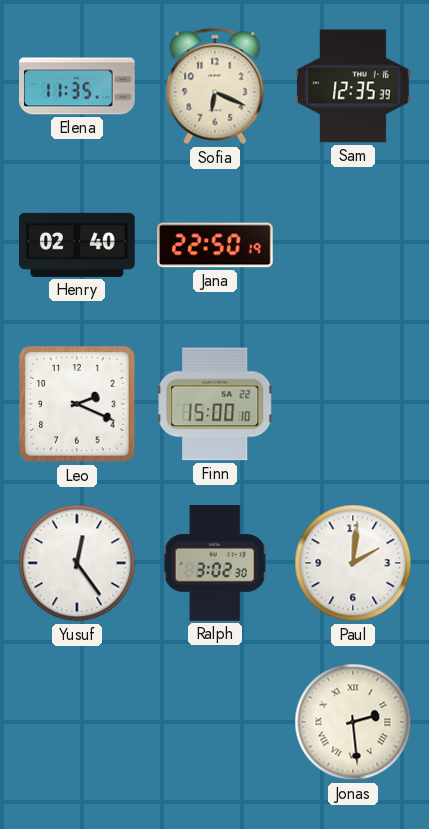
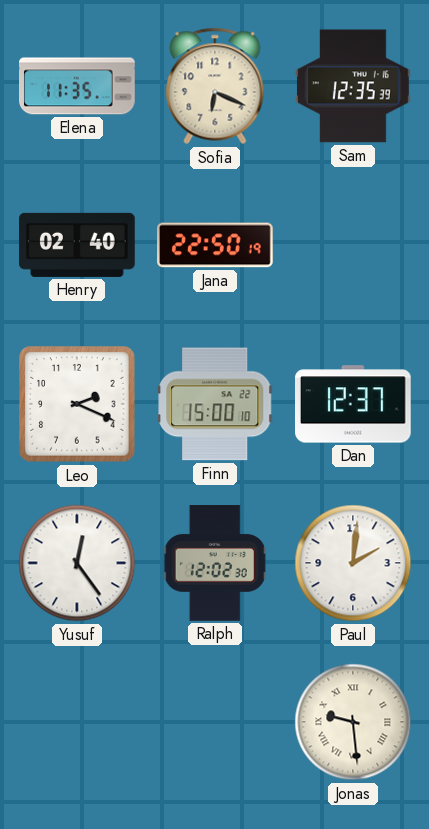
Dan: none -> 12:37 (354, 404)
Ralph: 3:02 -> 12:02 (215, 563)
Jonas: 2:29 -> 9:29 (353, 722)
